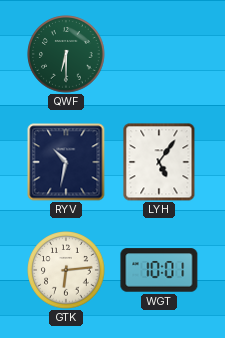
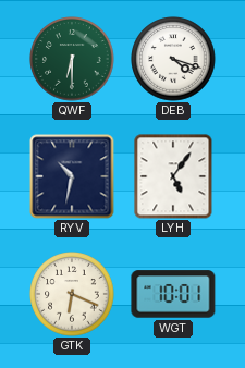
DEB: none -> 4:18 (173, 59)
GTK: 6:14 -> 6:19 (72, 294)
